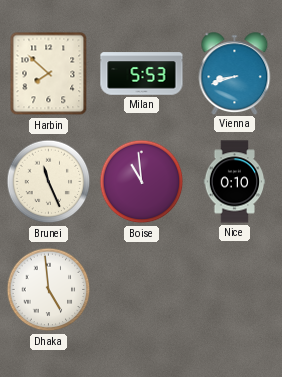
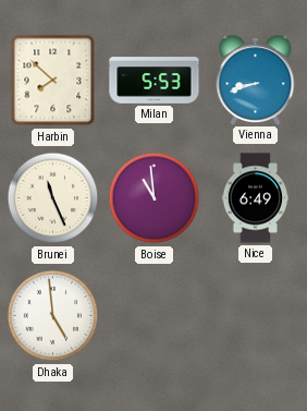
Nice: 0:10 -> 6:49 (256, 198)
